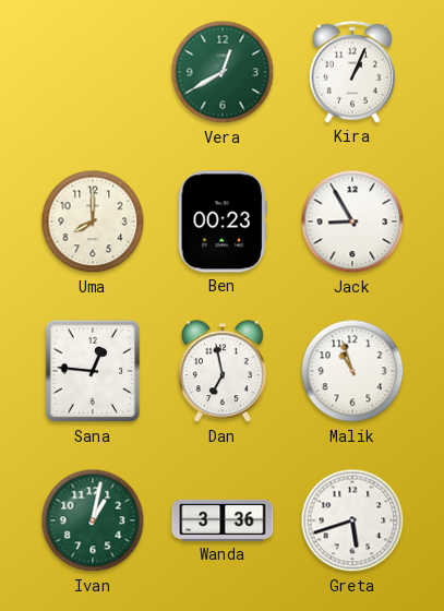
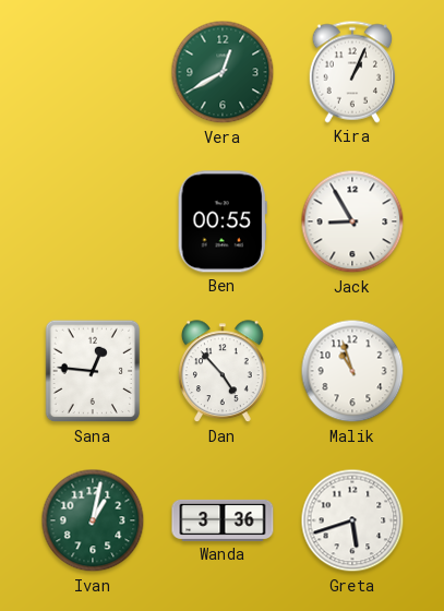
Uma: 8:00 -> none (93, 221)
Ben: 00:23 -> 00:55 (223, 221)
Dan: 6:58 -> 4:53 (223, 372)
